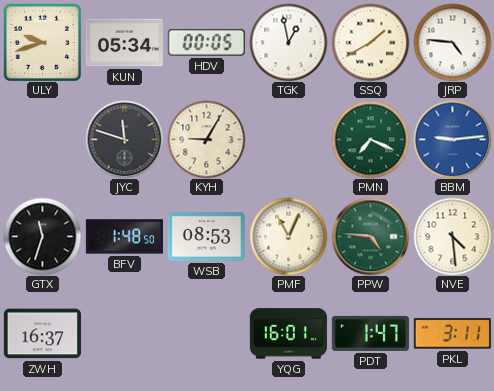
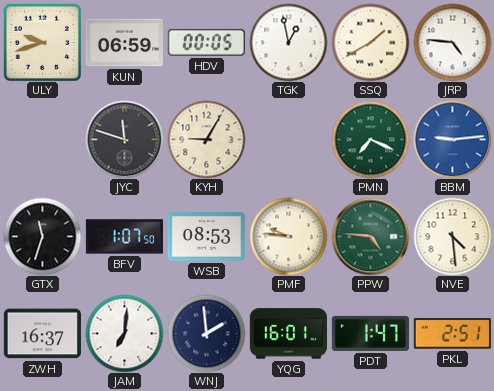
KUN: 05:34 -> 06:59 (124, 43)
BFV: 1:48 -> 1:07 (124, 237)
PMF: 11:04 -> 9:46 (288, 236)
JAM: none -> 7:01 (124, 333)
WNJ: none -> 1:59 (206, 333)
PKL: 3:11 -> 2:51 (452, 334)
